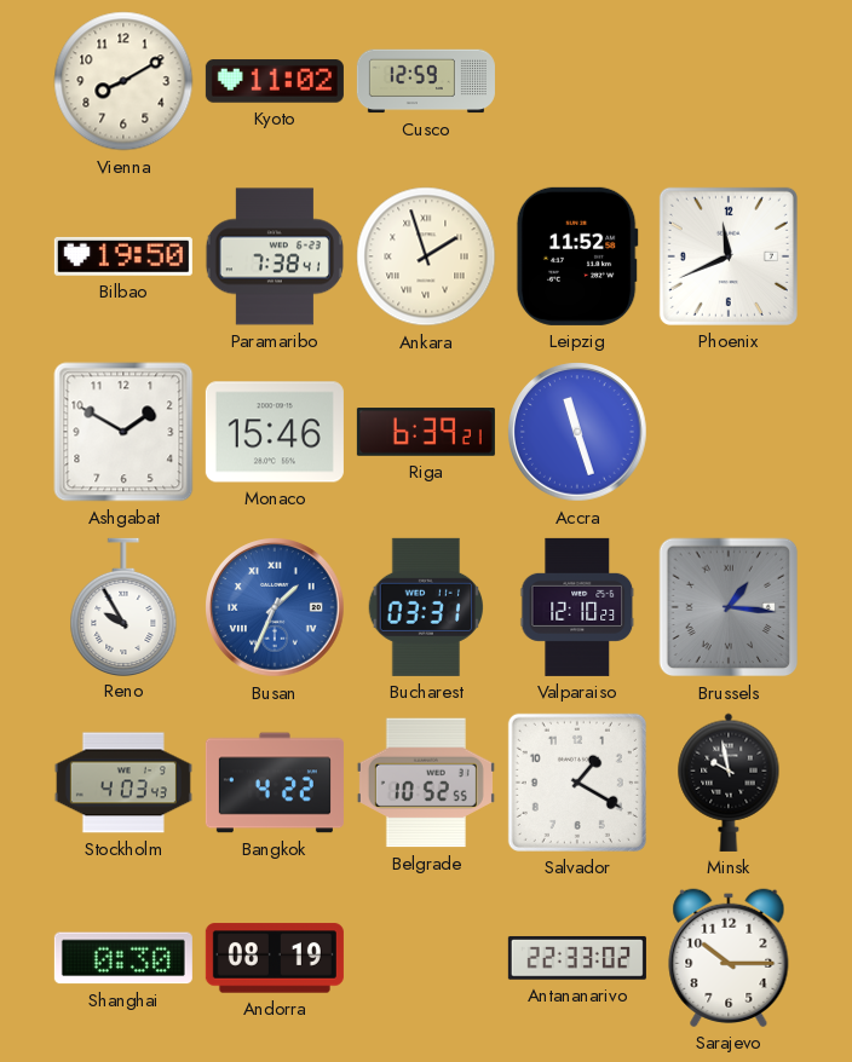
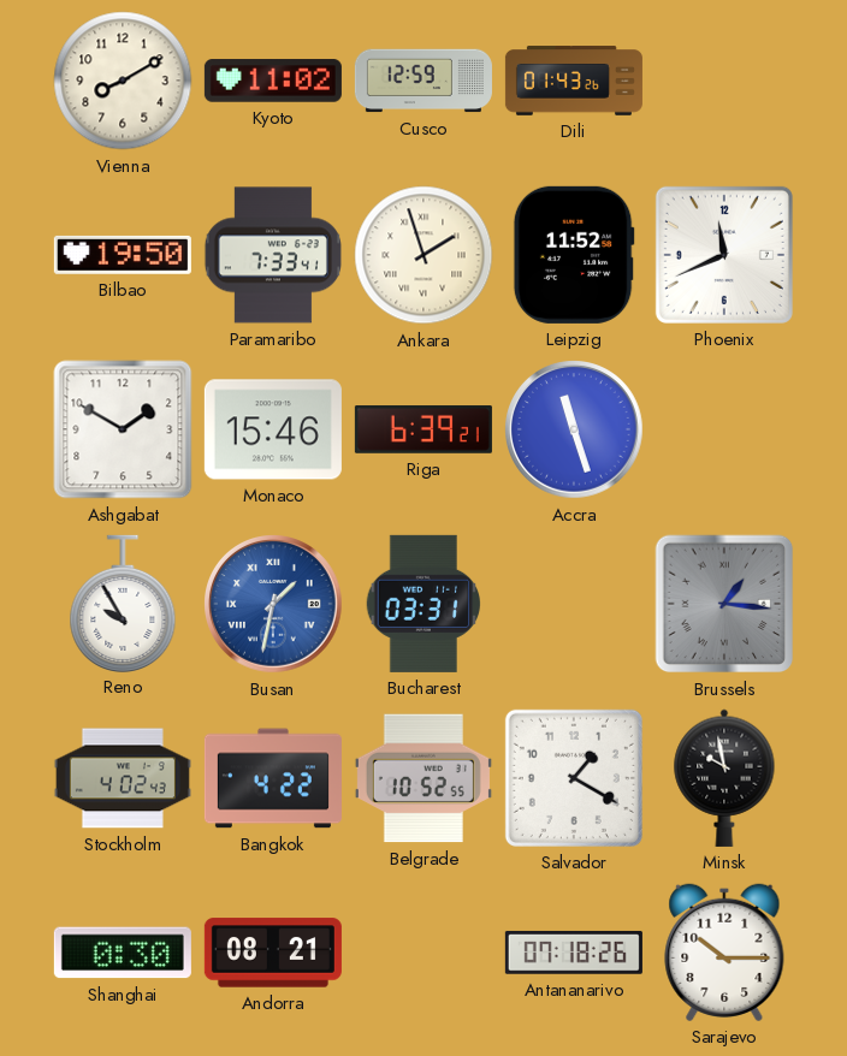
Dili: none -> 01:43 (574, 81)
Paramaribo: 7:38 -> 7:33 (273, 255)
Busan: 1:34 -> 1:32 (274, 605)
Valparaiso: 12:10 -> none (577, 607)
Stockholm: 4:03 -> 4:02 (123, 778)
Andorra: 08:19 -> 08:21 (273, 953)
Antananarivo: 22:33 -> 07:18 (574, 953)
